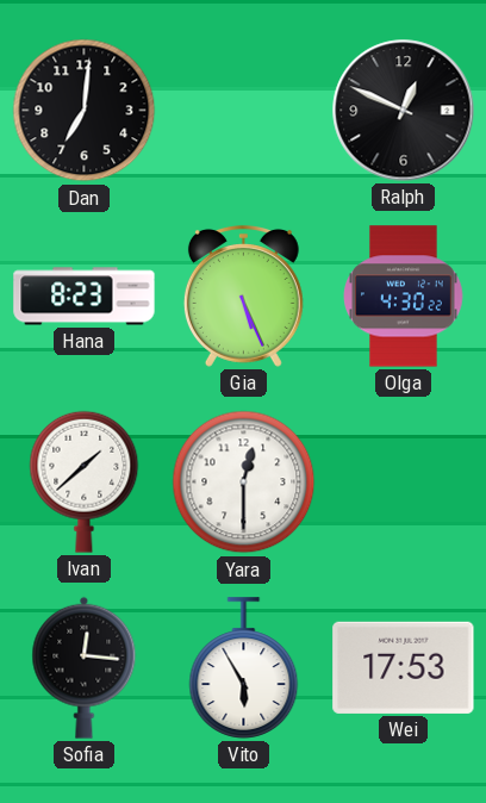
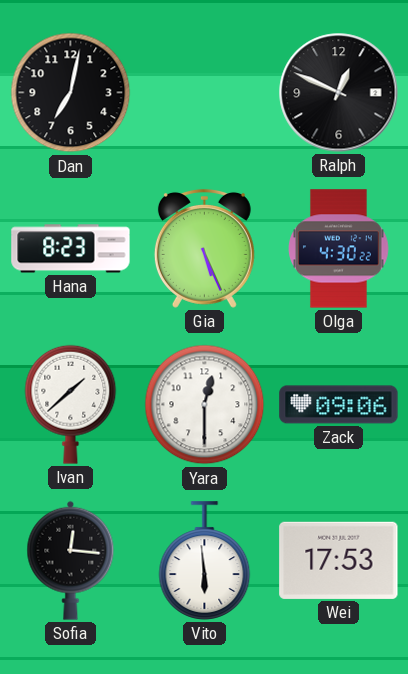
Dan: 7:01 -> 7:02 (71, 93)
Zack: none -> 09:06 (339, 405)
Vito: 5:55 -> 5:59 (205, 561)
